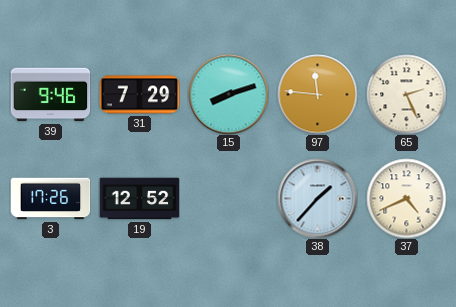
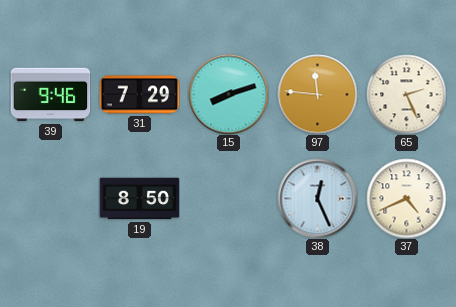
3: 17:26 -> none (50, 199)
19: 12:52 -> 8:50 (139, 199)
38: 1:37 -> 12:26 (317, 198)
